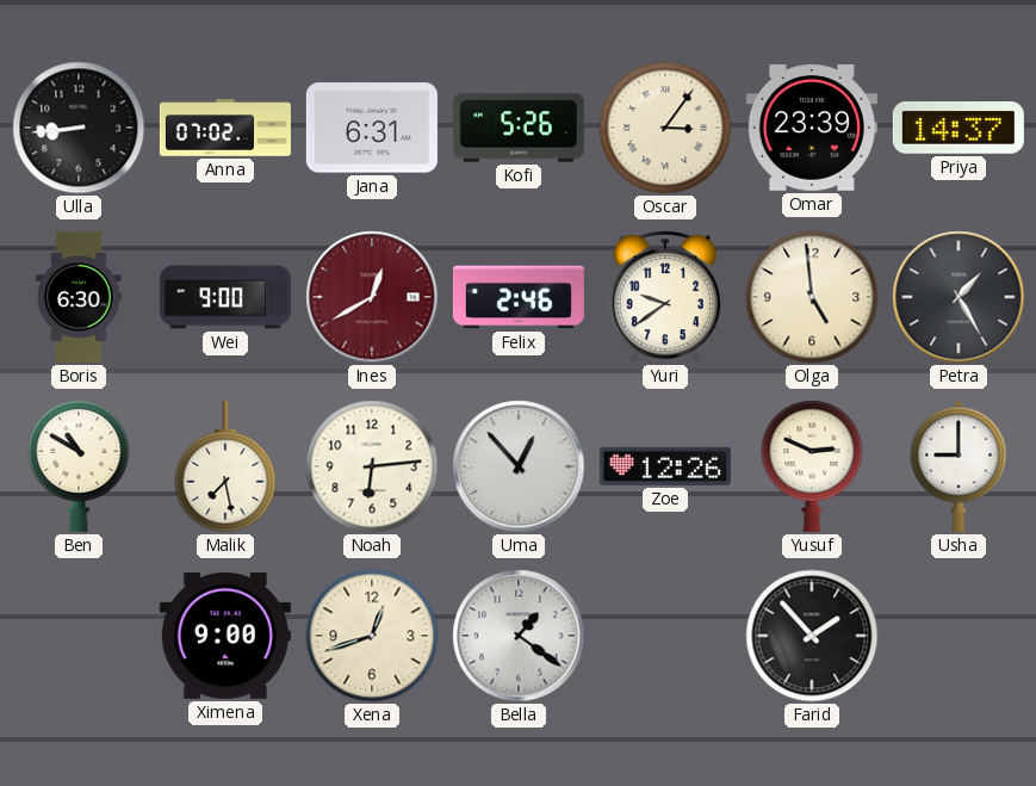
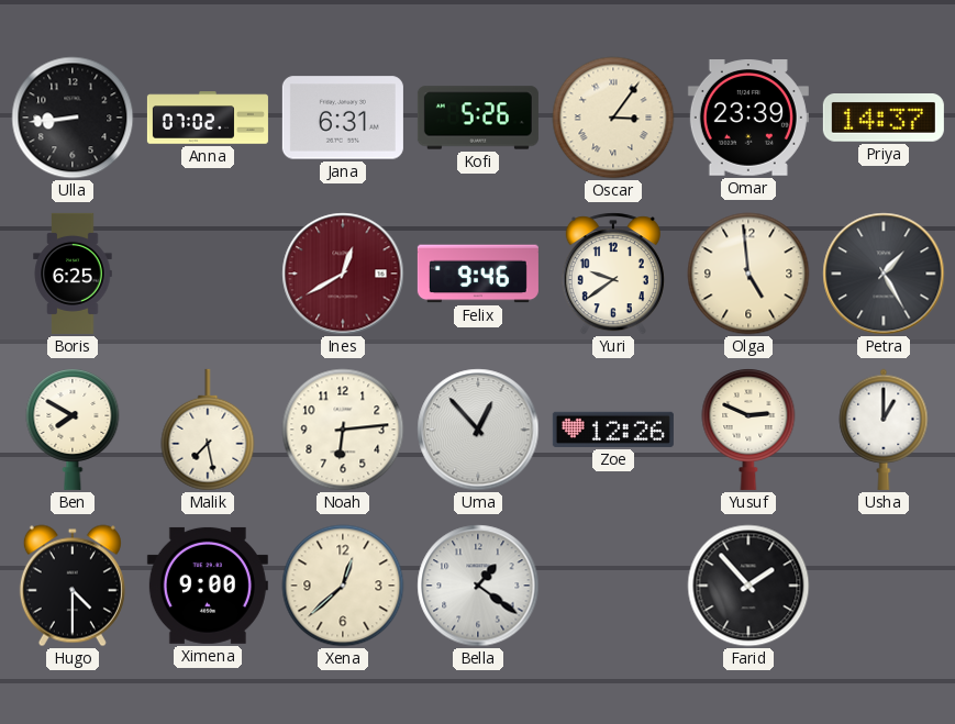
Boris: 6:30 -> 6:25 (73, 274)
Wei: 9:00 -> none (225, 297)
Felix: 2:46 -> 9:46 (478, 274)
Ben: 10:50 -> 7:50 (73, 430)
Usha: 9:00 -> 1:00 (884, 430)
Hugo: none -> 4:30 (73, 586)
Xena: 12:42 -> 12:38 (343, 586)
